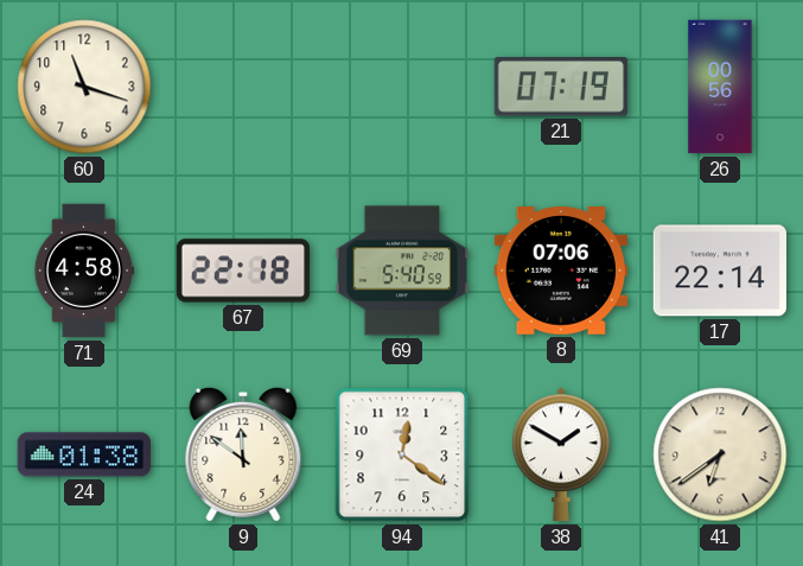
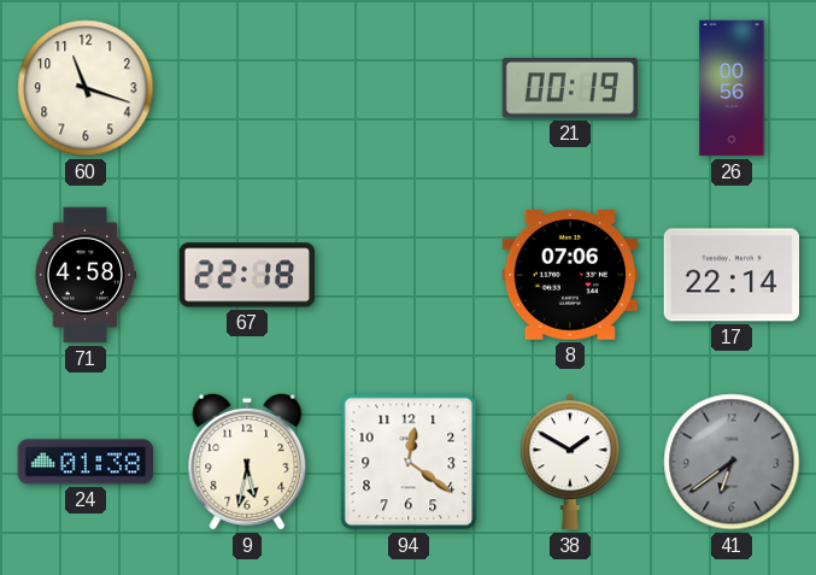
21: 07:19 -> 00:19 (570, 89)
69: 5:40 -> none (402, 271)
9: 11:51 -> 5:32 (247, 462)
41 dial: cream -> grey (732, 462)
